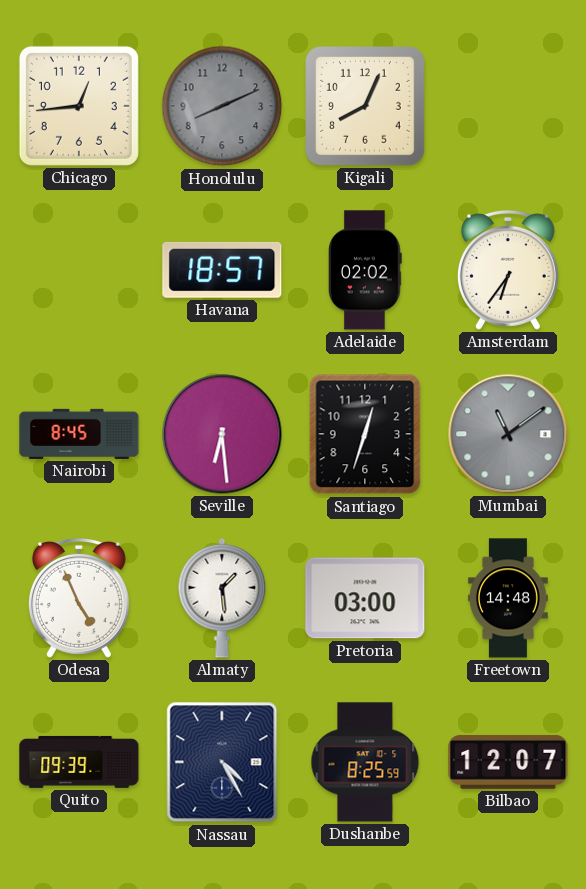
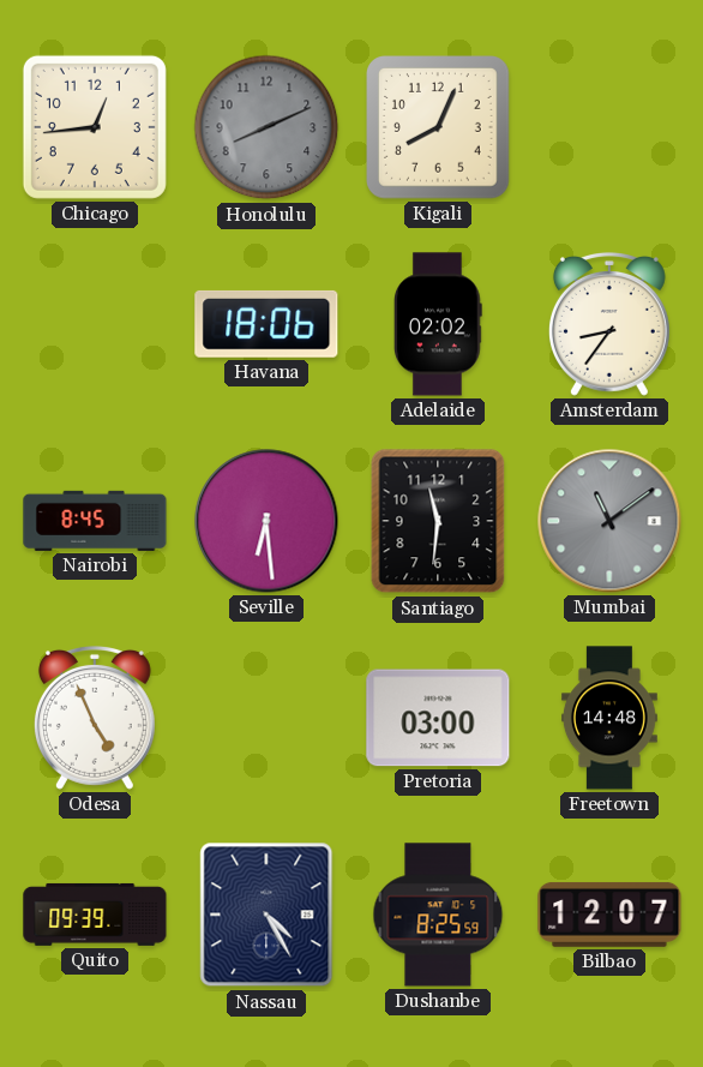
Havana: 18:57 -> 18:06 (266, 324)
Amsterdam: 6:36 -> 8:36 (609, 325)
Santiago: 12:33 -> 11:31 (438, 521)
Almaty: 1:29 -> none (222, 598)
